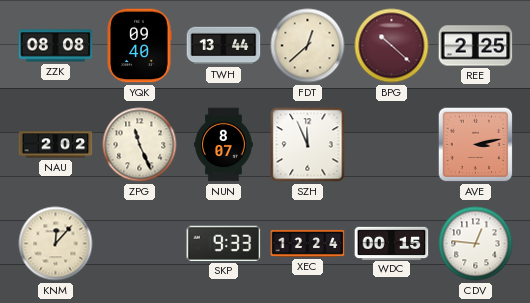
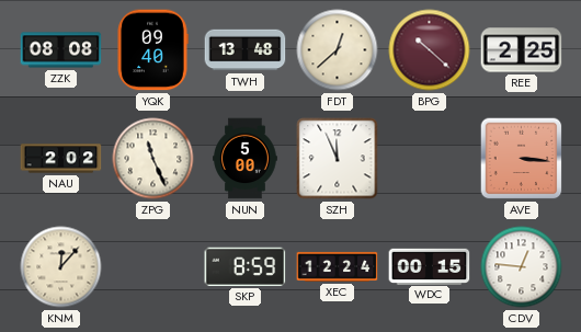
TWH: 13:44 -> 13:48 (246, 50)
NUN: 8:07 -> 5:00 (246, 159)
AVE: 3:13 -> 3:16 (522, 159)
SKP: 9:33 -> 8:59 (246, 266)
